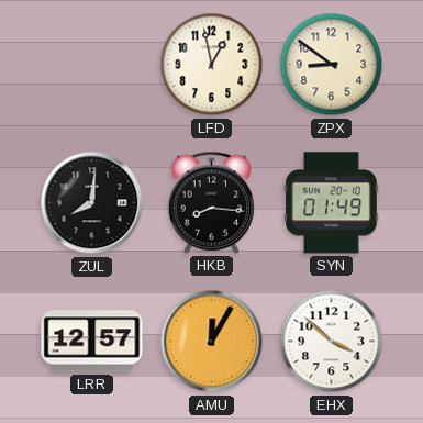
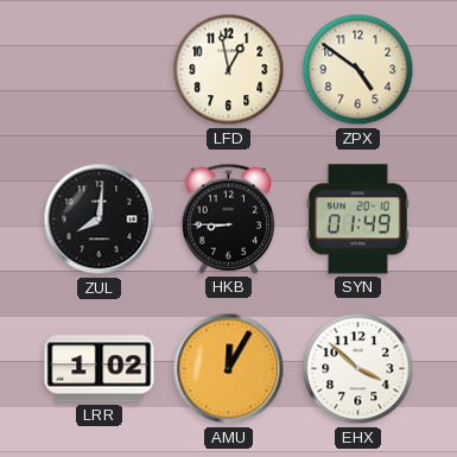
ZPX: 8:51 -> 4:51 (358, 70)
HKB: 8:16 -> 8:45 (228, 218)
LRR: 12:57 -> 1:02 (100, 369)
